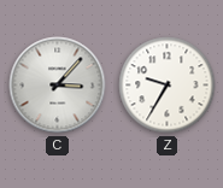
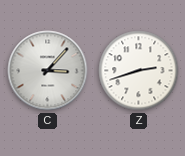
Z: 9:35 -> 2:42 (139, 71)
